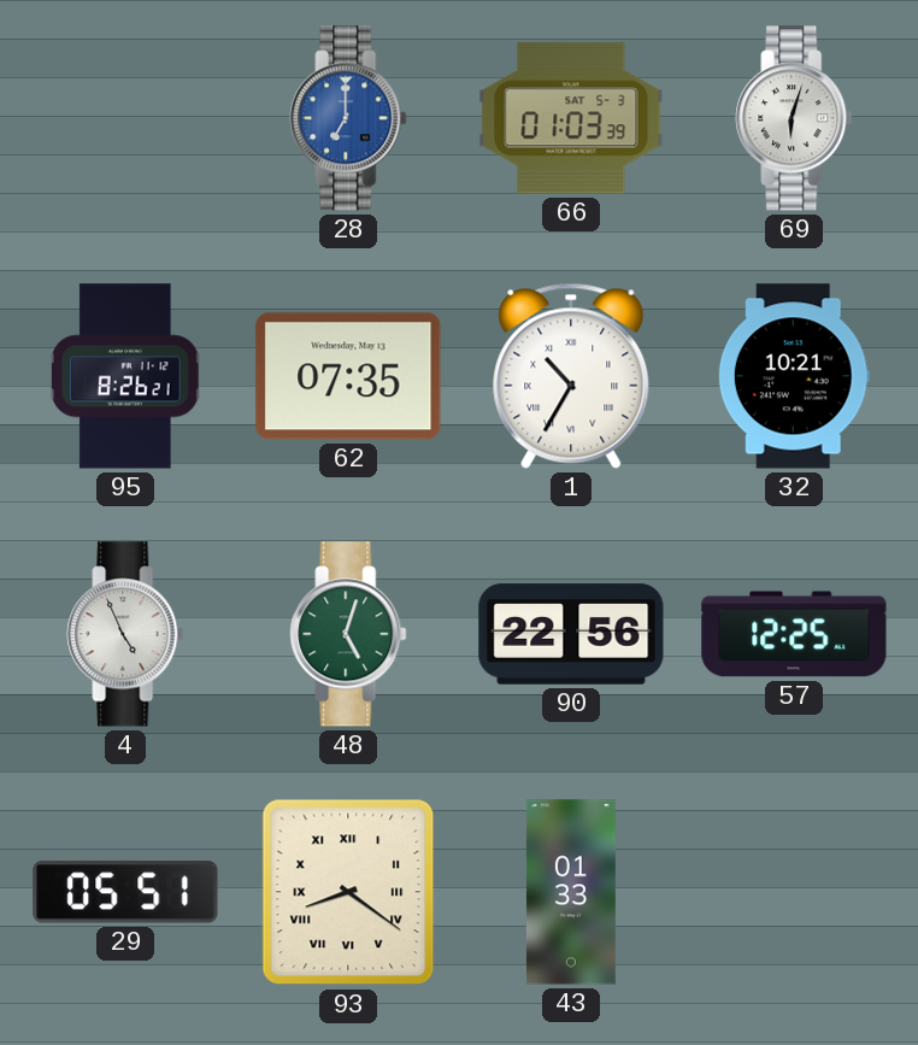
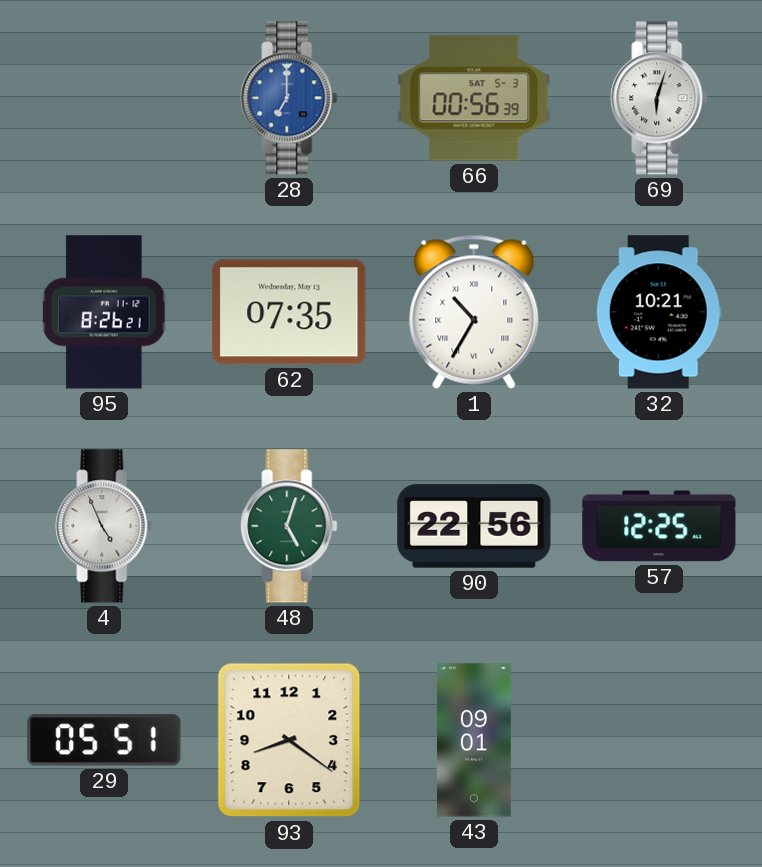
66: 01:03 -> 00:56 (474, 98)
93 numerals: Roman -> Arabic (289, 740)
43: 01:33 -> 09:01 (474, 740)
